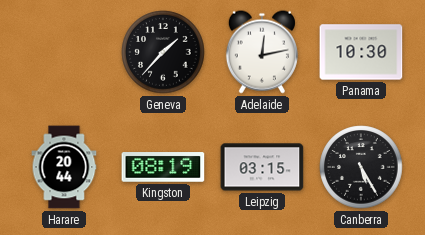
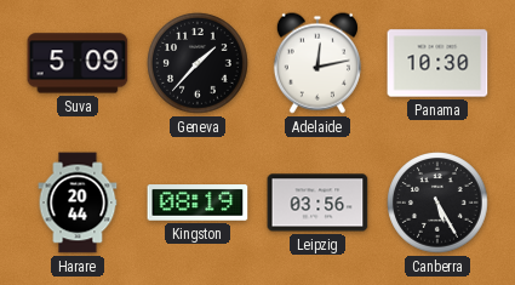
Suva: none -> 5:09 (78, 63)
Leipzig: 03:15 -> 03:56 (317, 203)
